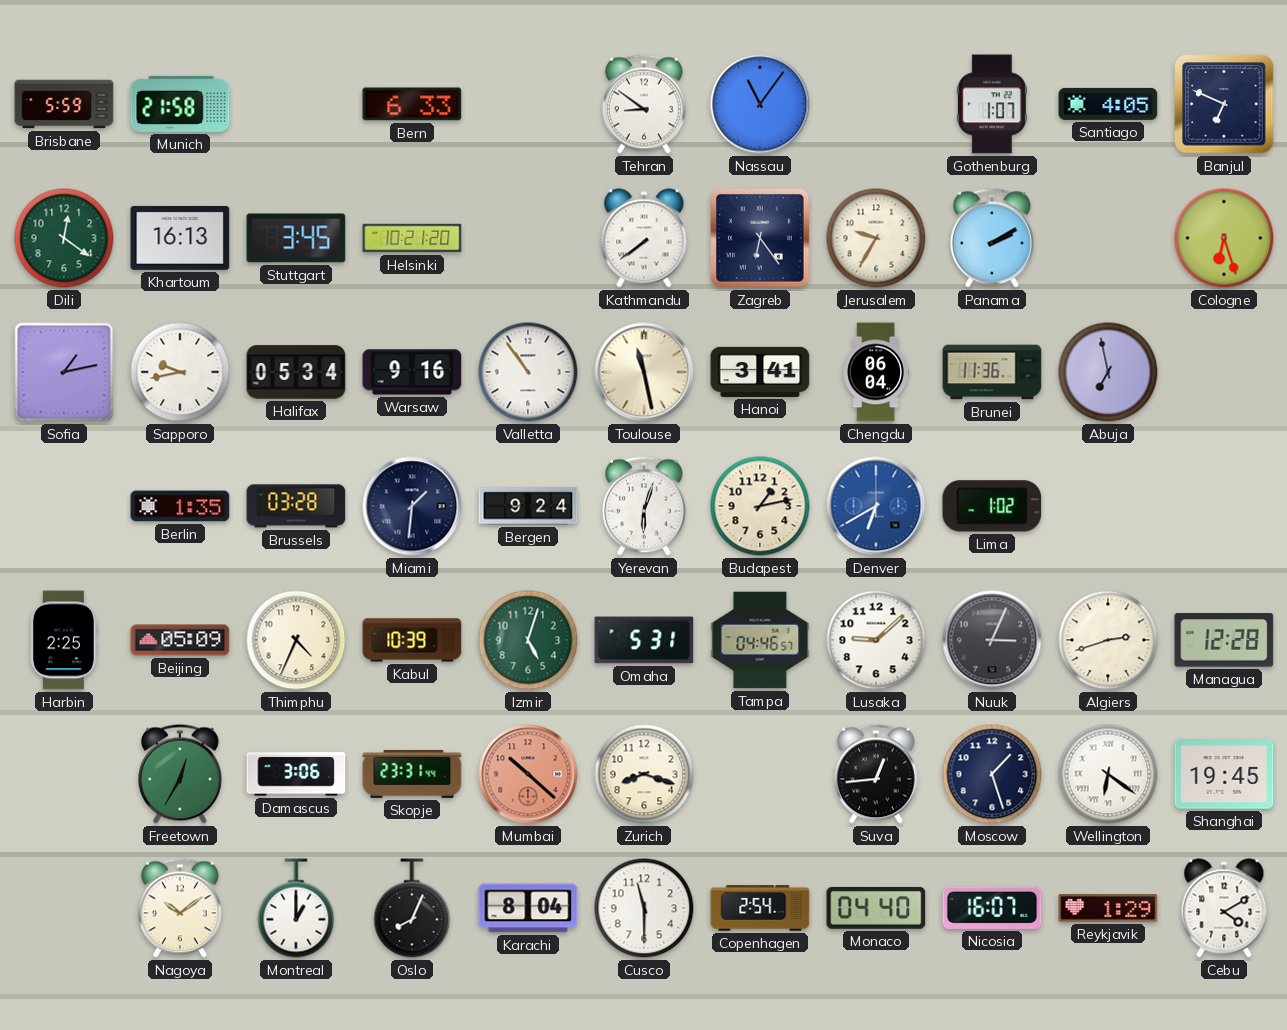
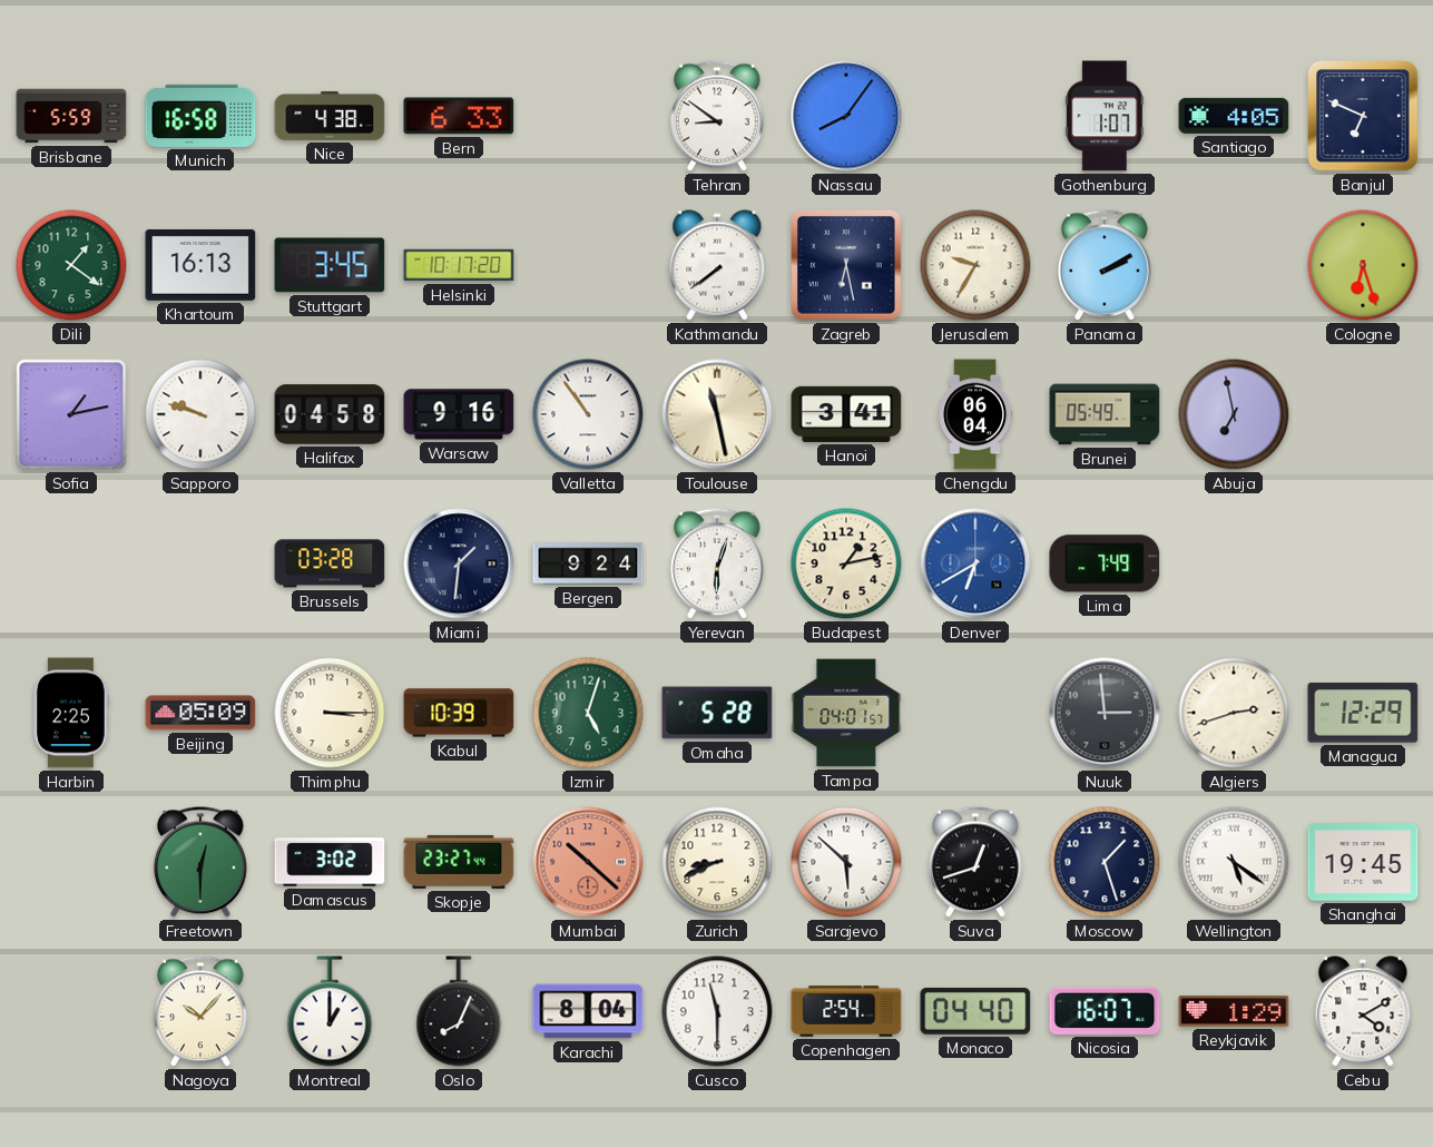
Munich: 21:58 -> 16:58 (200, 116)
Nice: none -> 4:38 (330, 116)
Nassau: 11:06 -> 8:06 (846, 116)
Dili: 12:21 -> 1:21 (71, 265)
Helsinki: 10:21 -> 10:17 (459, 265)
Zagreb: 6:24 -> 6:28 (847, 266)
Sapporo: 9:43 -> 9:48 (200, 414)
Halifax: 05:34 -> 04:58 (330, 414)
Brunei: 11:36 -> 05:49 (1105, 414)
Berlin: 1:35 -> none (180, 506)
Lima: 1:02 -> 7:49 (1105, 563)
Thimphu: 4:34 -> 3:15 (330, 713)
Omaha: 5:31 -> 5:28 (717, 713)
Tampa: 04:46 -> 04:01 (846, 713)
Lusaka: 9:08 -> none (876, 640)
Nuuk: 3:04 -> 2:59 (1105, 713)
Managua: 12:28 -> 12:29 (1363, 713)
Freetown: 12:35 -> 12:30 (202, 862)
Damascus: 3:06 -> 3:02 (330, 862)
Skopje: 23:31 -> 23:27 (459, 862)
Zurich: 8:18 -> 8:41 (717, 862)
Sarajevo: none -> 5:52 (846, 862)
Suva: 12:44 -> 12:42 (976, 862)
Wellington: 6:21 -> 5:21 (1234, 862)
Nagoya: 10:09 -> 10:07 (202, 1011)
